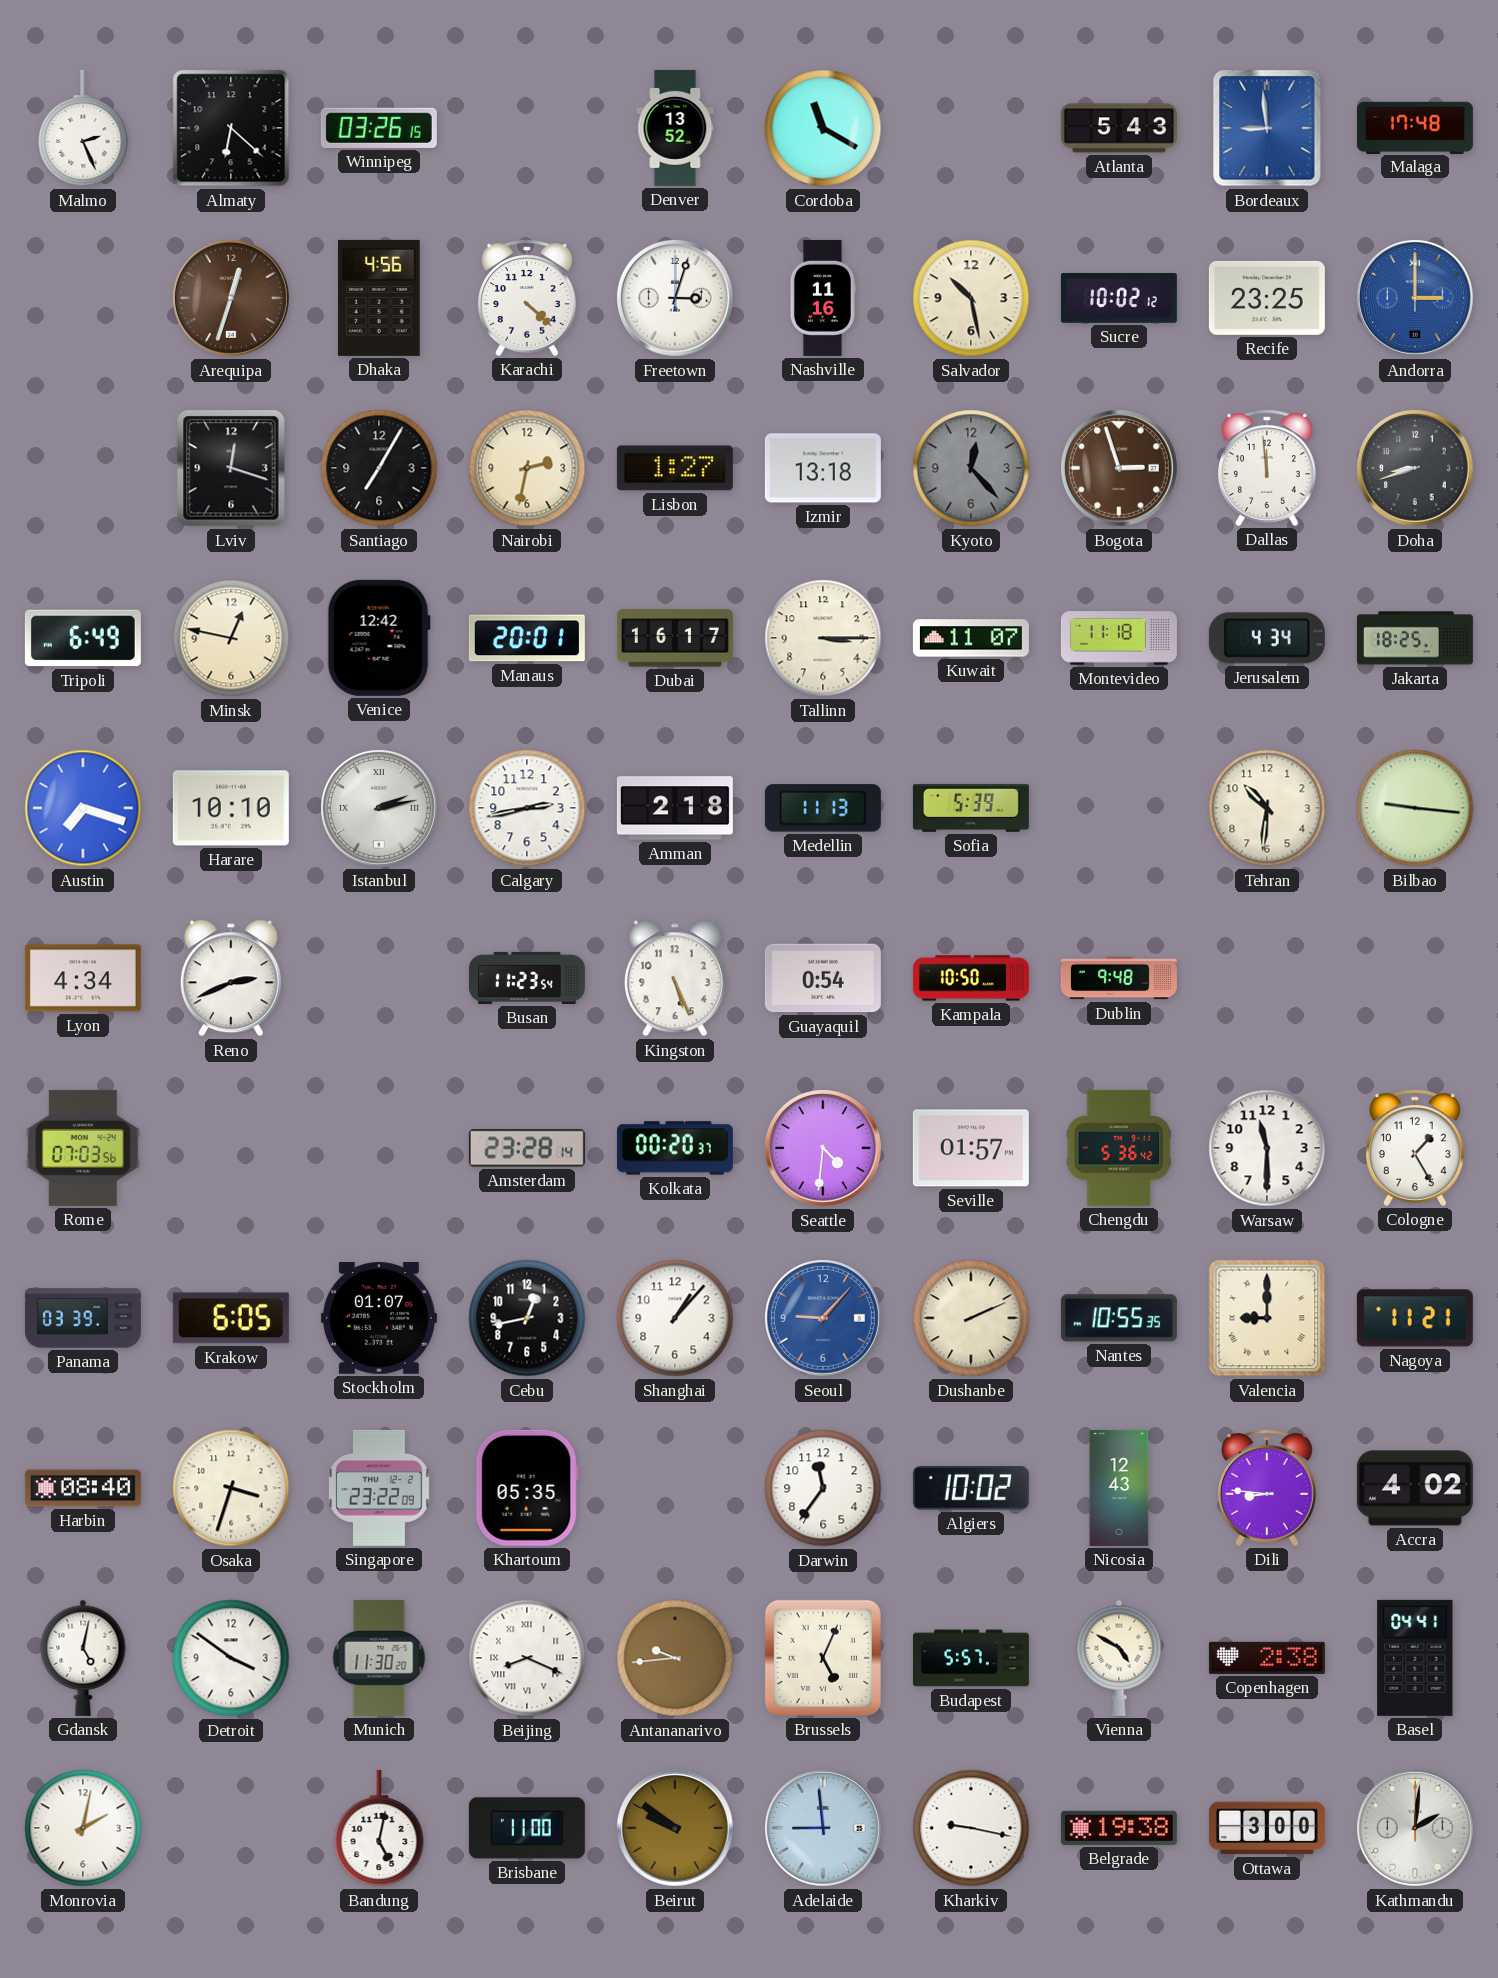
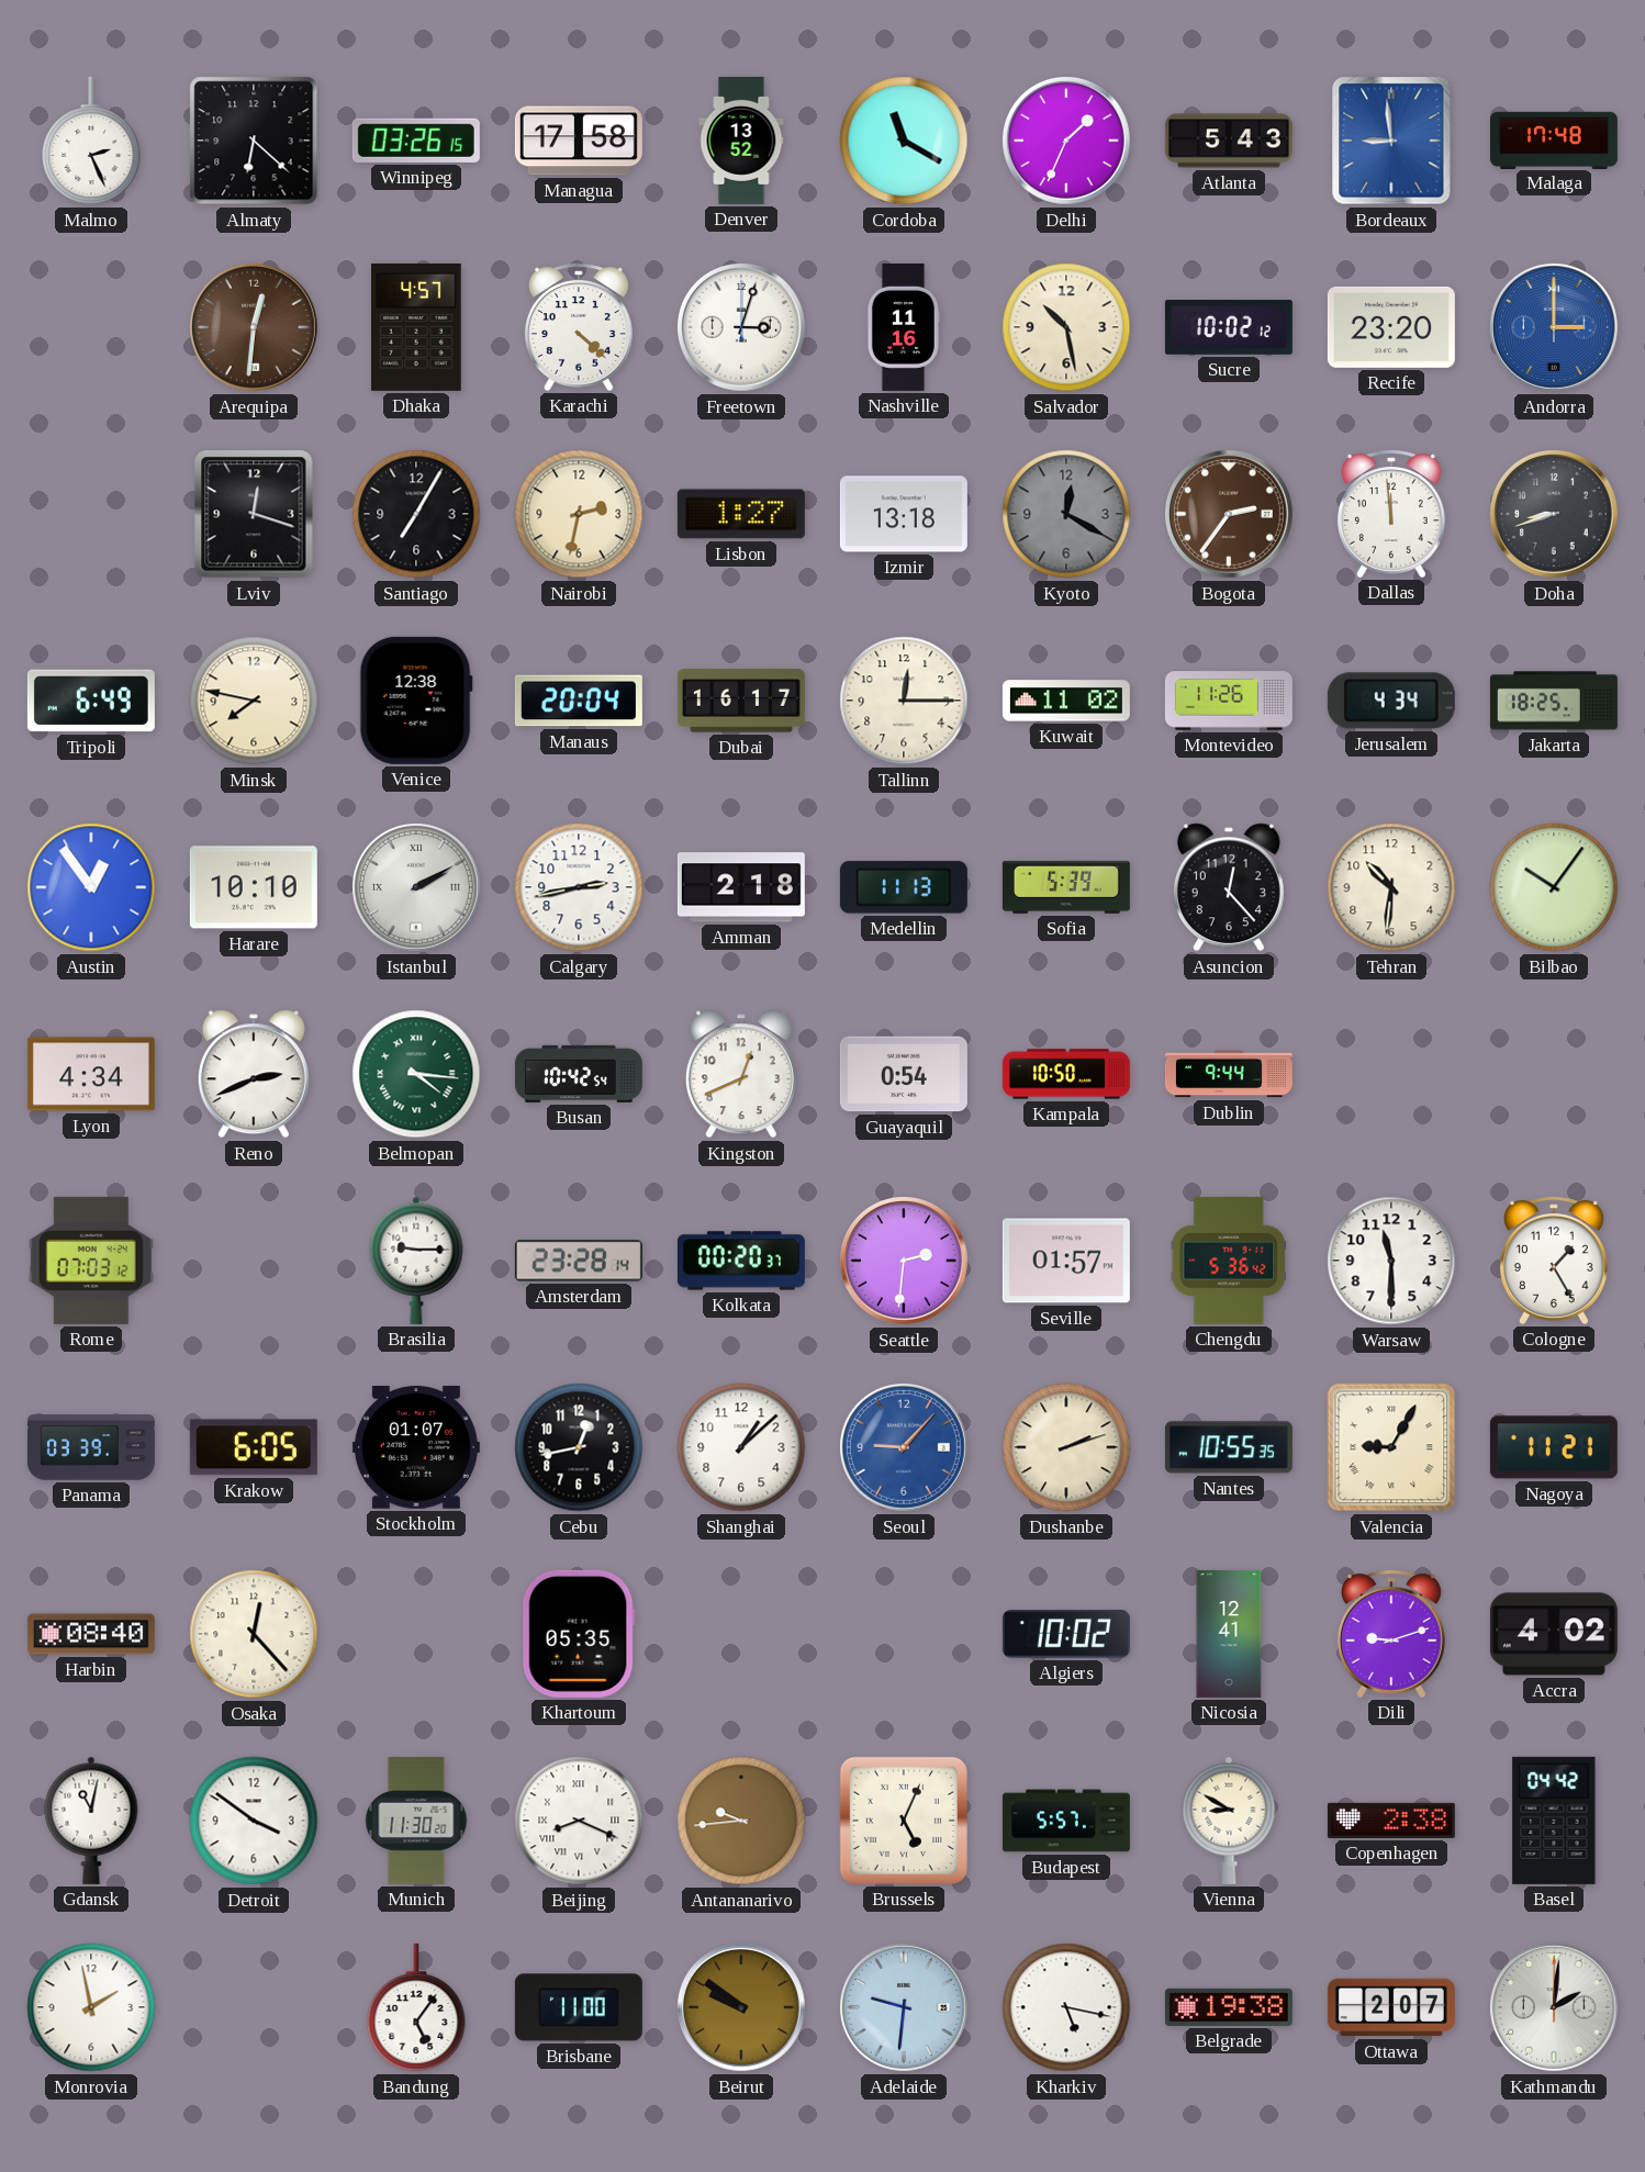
Managua: none -> 17:58 (579, 141)
Delhi: none -> 1:34 (1067, 142)
Arequipa: 12:33 -> 12:31 (255, 328)
Dhaka: 4:56 -> 4:57 (417, 327)
Recife: 23:25 -> 23:20 (1391, 327)
Kyoto: 12:23 -> 12:20 (1066, 514)
Bogota: 2:57 -> 2:36 (1230, 515)
Minsk: 12:47 -> 7:47 (254, 701)
Venice: 12:42 -> 12:38 (416, 701)
Manaus: 20:01 -> 20:04 (579, 701)
Tallinn: 3:15 -> 12:15 (904, 701)
Kuwait: 11:07 -> 11:02 (1066, 701)
Montevideo: 11:18 -> 11:26 (1229, 701)
Austin: 7:18 -> 12:54 (91, 887)
Istanbul: 2:13 -> 2:10 (417, 888)
Asuncion: none -> 12:23 (1229, 887)
Bilbao: 9:16 -> 10:06 (1554, 887)
Belmopan: none -> 4:16 (416, 1074)
Busan: 11:23 -> 10:42 (579, 1074)
Kingston: 5:26 -> 12:41 (741, 1074)
Dublin: 9:48 -> 9:44 (1229, 1074)
Rome: 07:03:56 -> 07:03:12 (91, 1261)
Brasilia: none -> 9:15 (416, 1261)
Seattle: 4:31 -> 2:31 (905, 1262)
Shanghai: 1:07 -> 1:08 (741, 1447)
Dushanbe: 2:11 -> 2:12 (1066, 1447)
Valencia: 9:00 -> 9:05 (1391, 1447)
Osaka: 3:33 -> 12:23 (254, 1634)
Singapore: 23:22 -> none (379, 1488)
Darwin: 11:36 -> none (823, 1488)
Nicosia: 12:43 -> 12:41 (1229, 1634)
Dili: 8:46 -> 9:12 (1391, 1634)
Gdansk: 5:02 -> 11:02 (91, 1821)
Vienna: 4:50 -> 8:50 (1229, 1821)
Basel: 04:41 -> 04:42 (1554, 1821)
Monrovia: 2:02 -> 1:58 (91, 2007)
Bandung: 5:02 -> 5:06 (416, 2007)
Adelaide: 8:59 -> 9:31 (905, 2008)
Kharkiv: 9:17 -> 5:17 (1066, 2007)
Ottawa: 3:00 -> 2:07 (1391, 2007)
